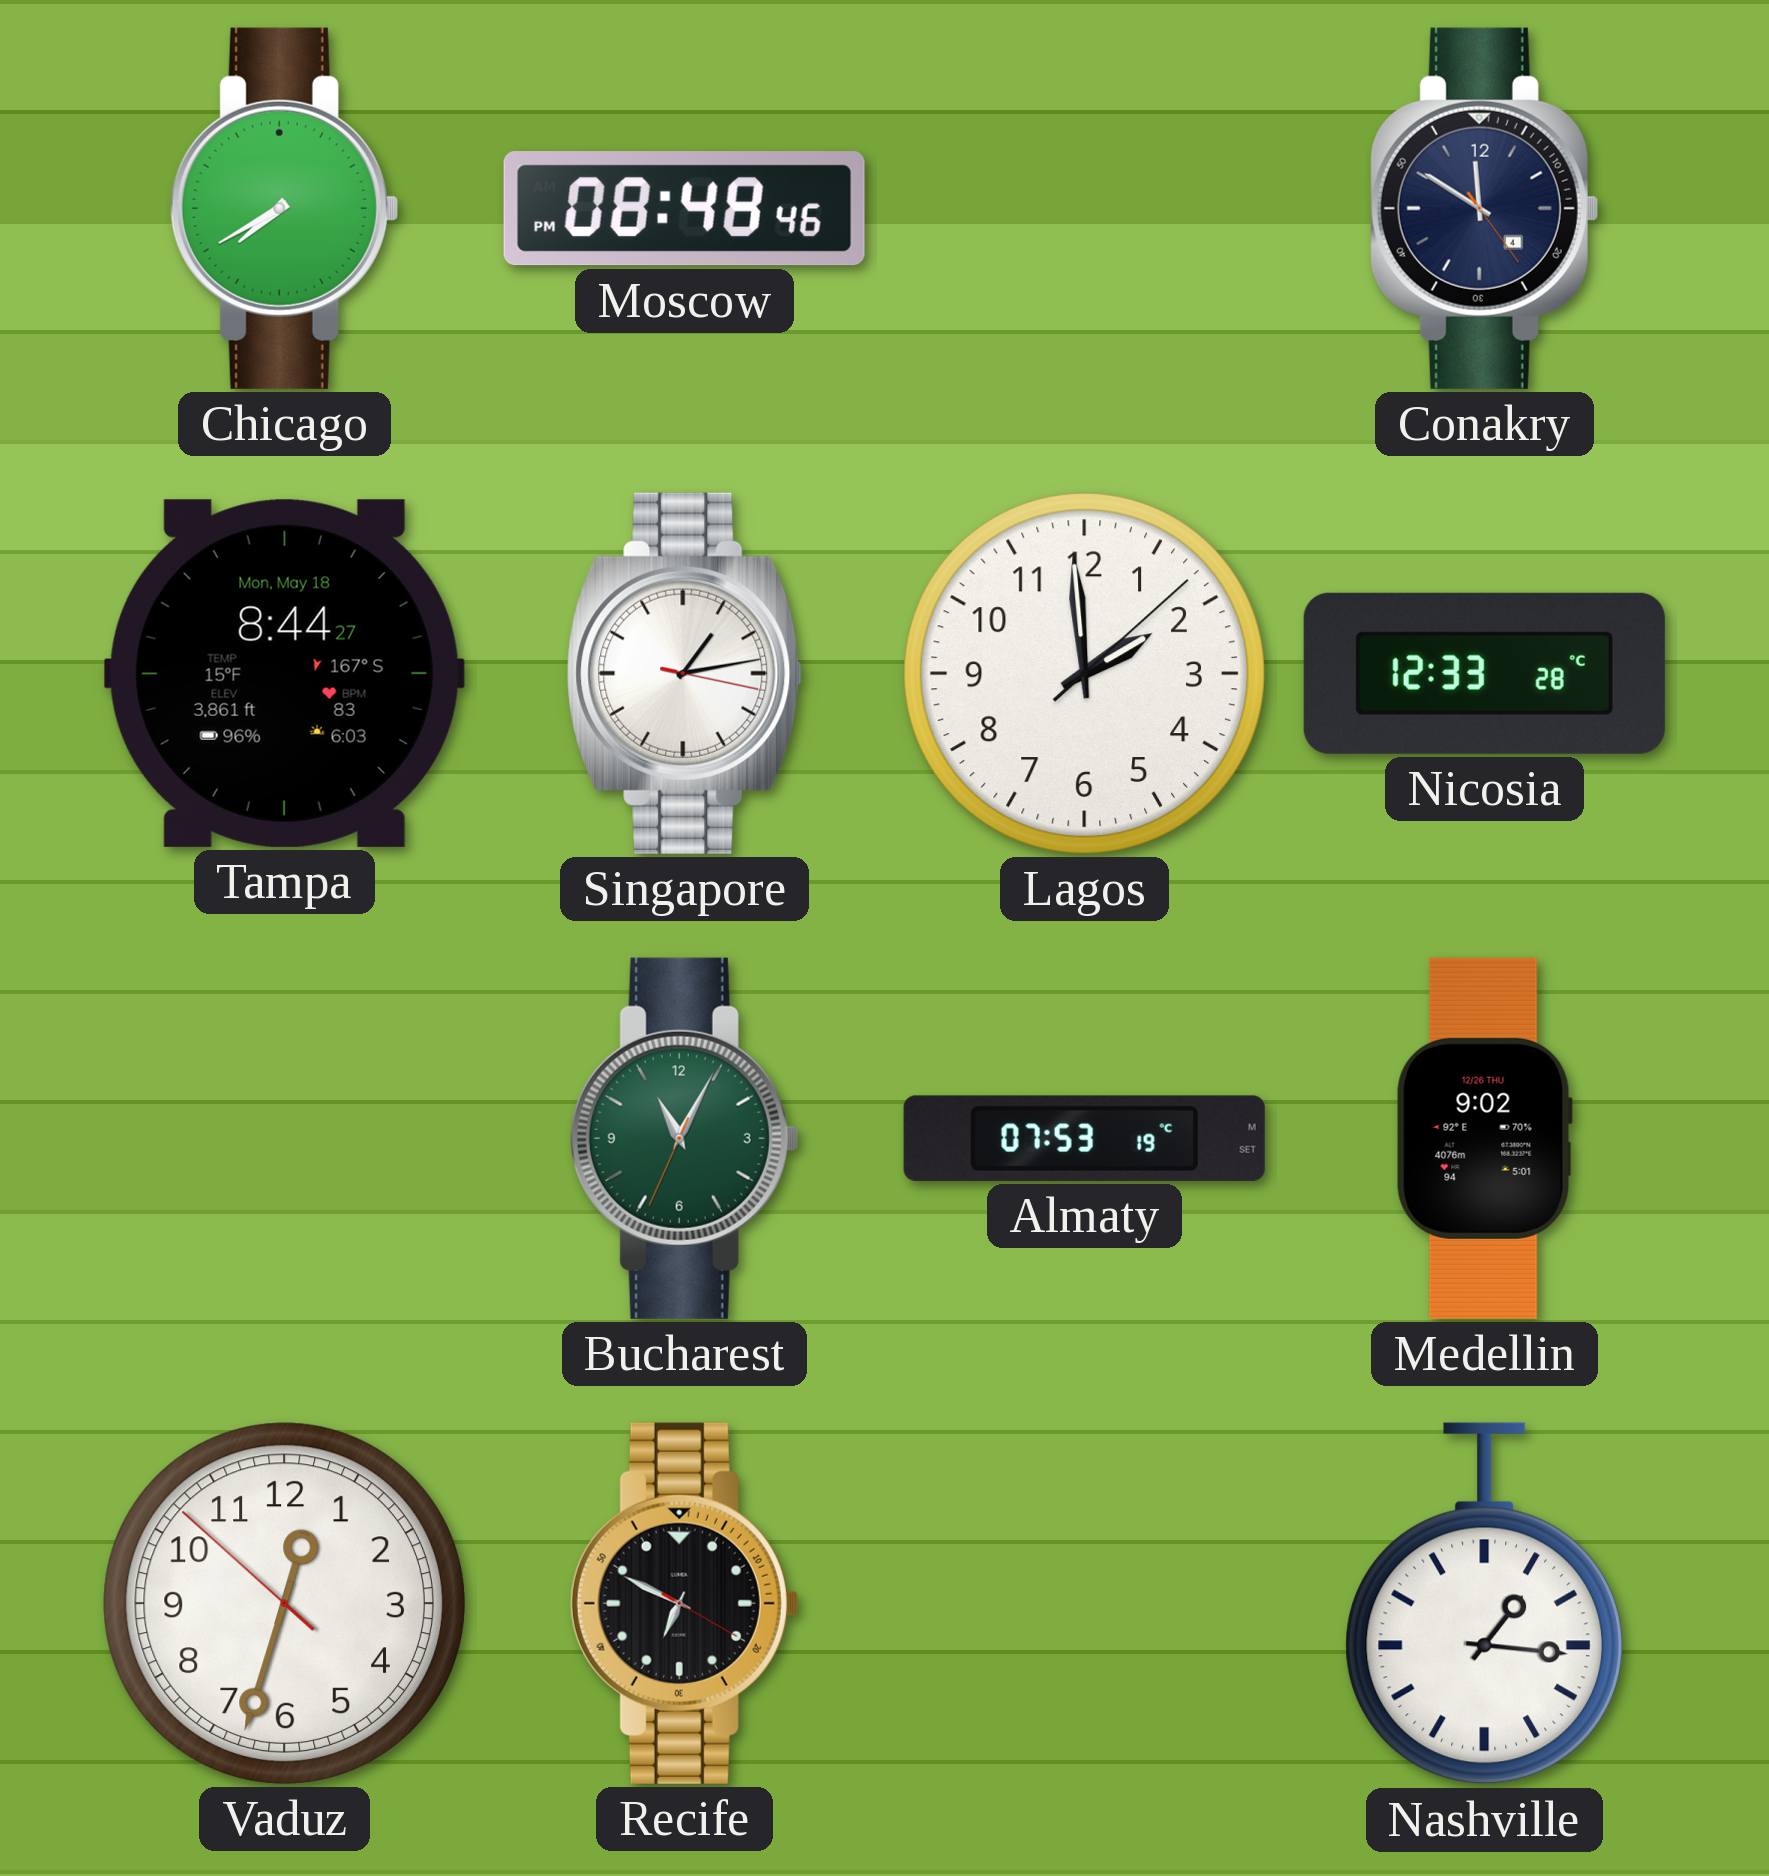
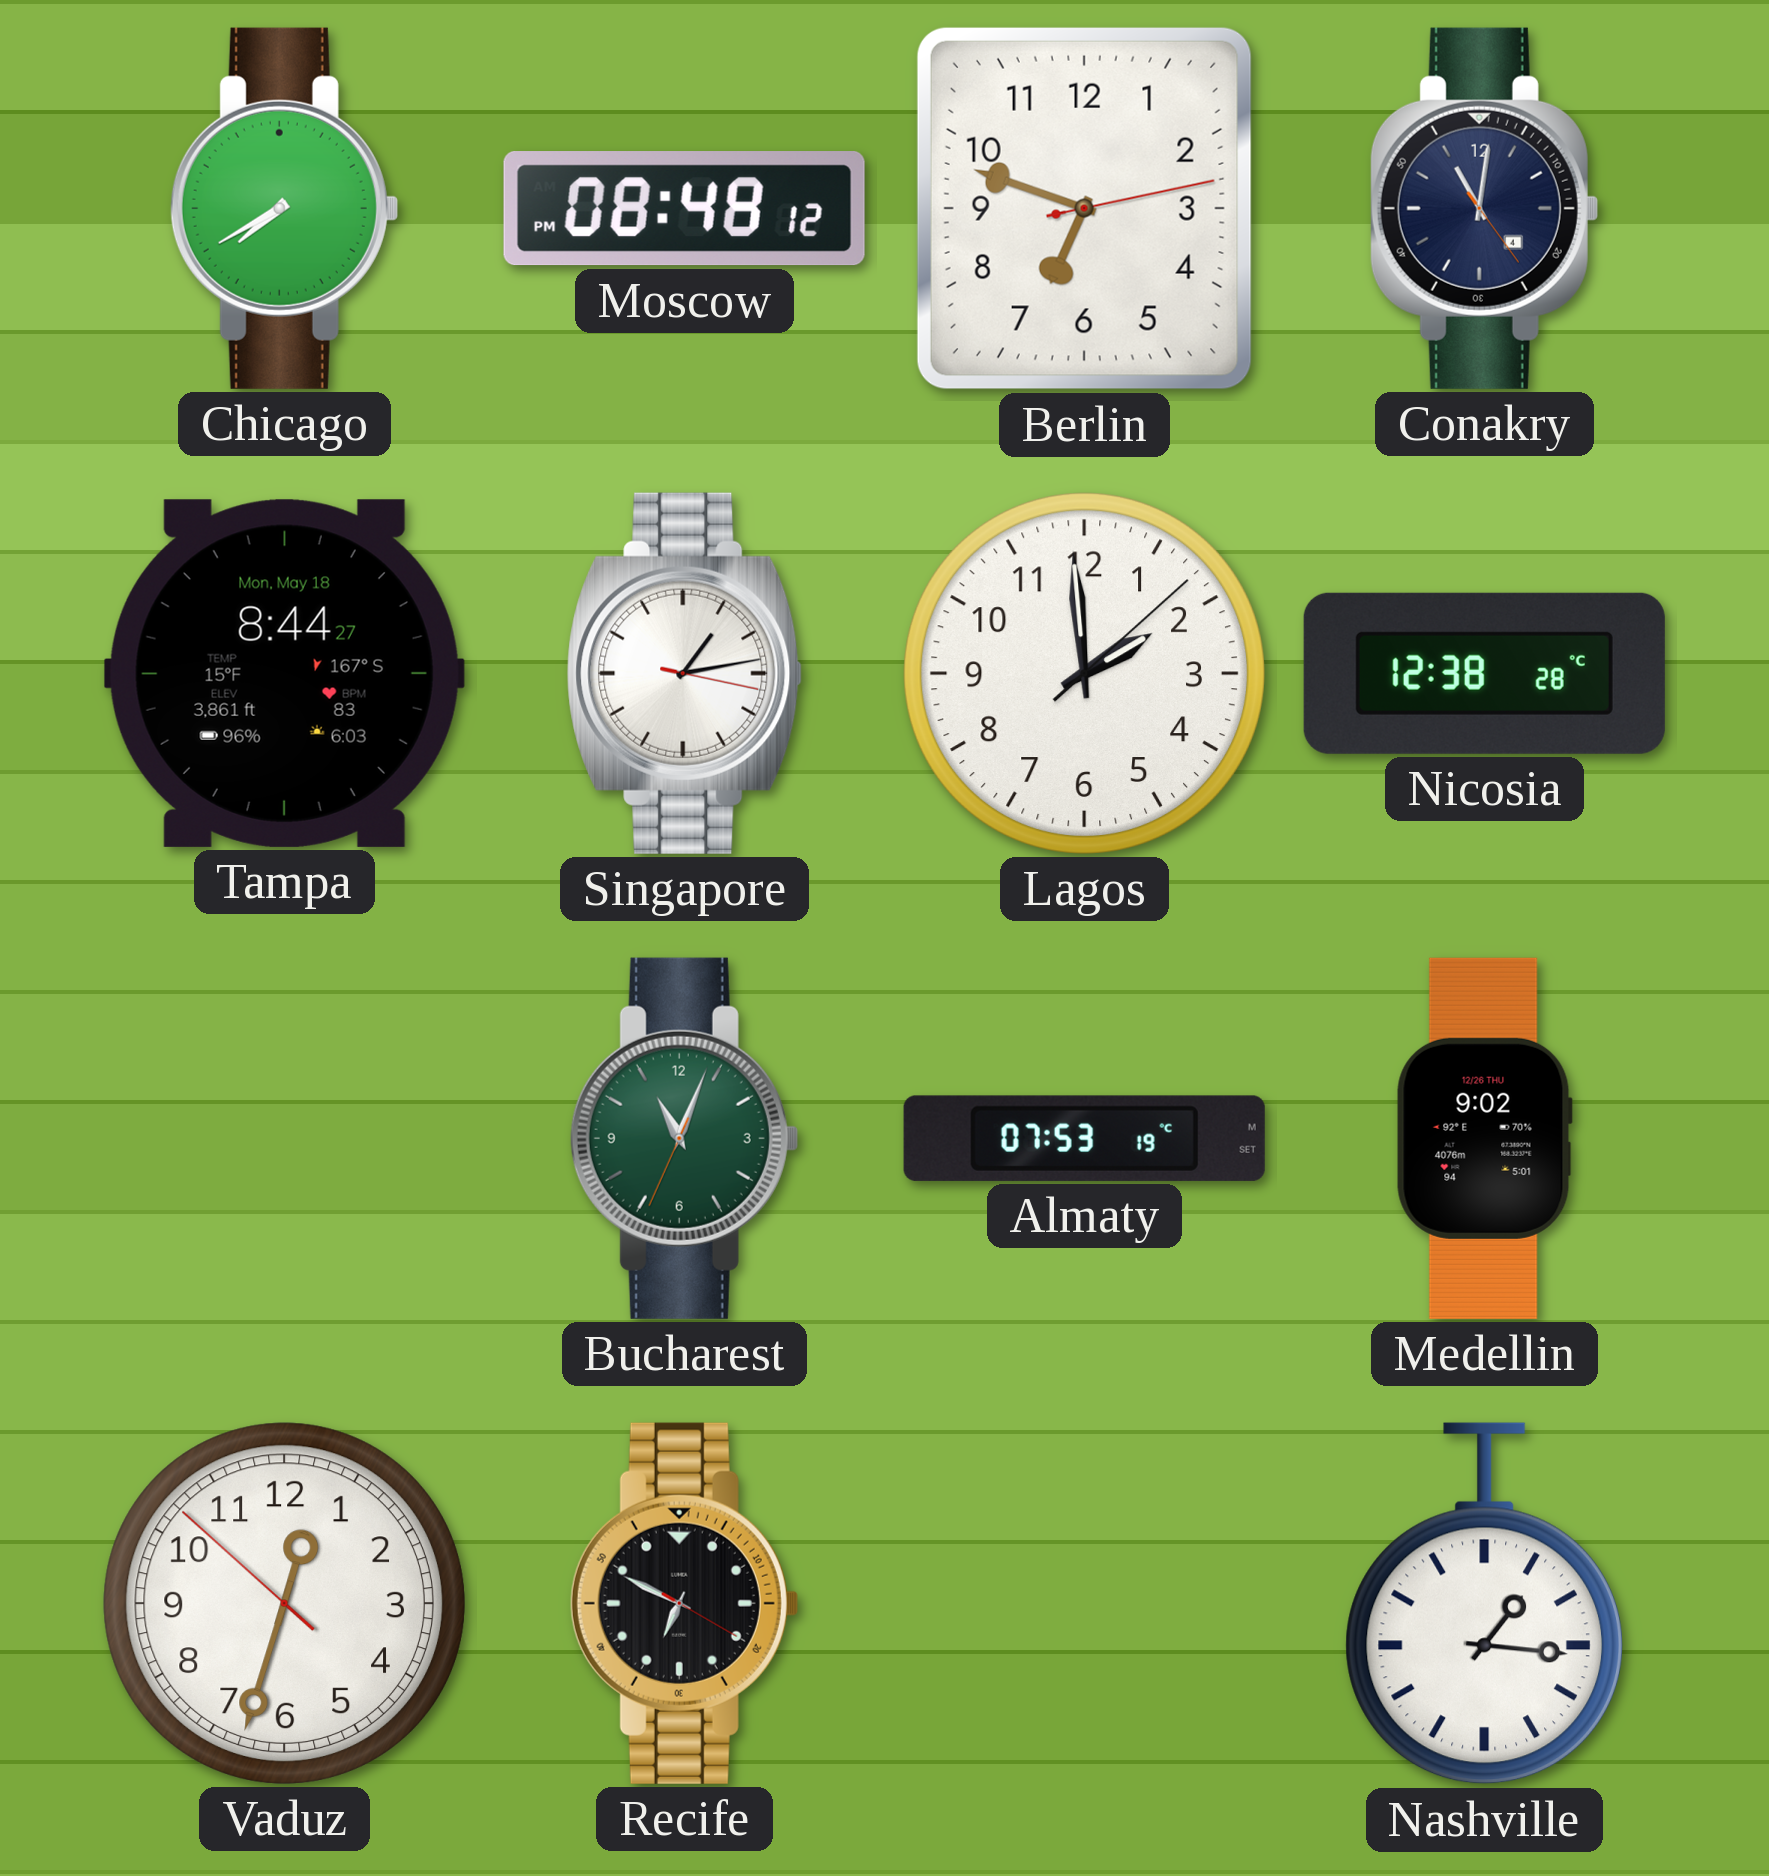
Moscow: 08:48:46 PM -> 08:48:12 PM (684, 209)
Berlin: none -> 6:48 (1084, 208)
Conakry: 11:50 -> 11:01 (1484, 208)
Nicosia: 12:33 -> 12:38 (1484, 673)
Bucharest: 11:04 -> 11:03 (684, 1138)
